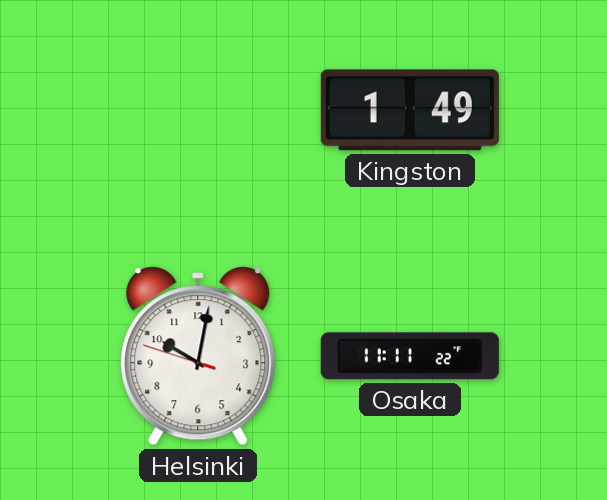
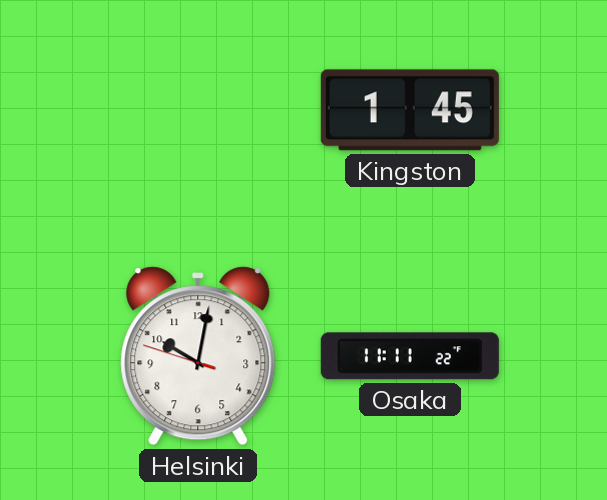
Kingston: 1:49 -> 1:45 (410, 110)
